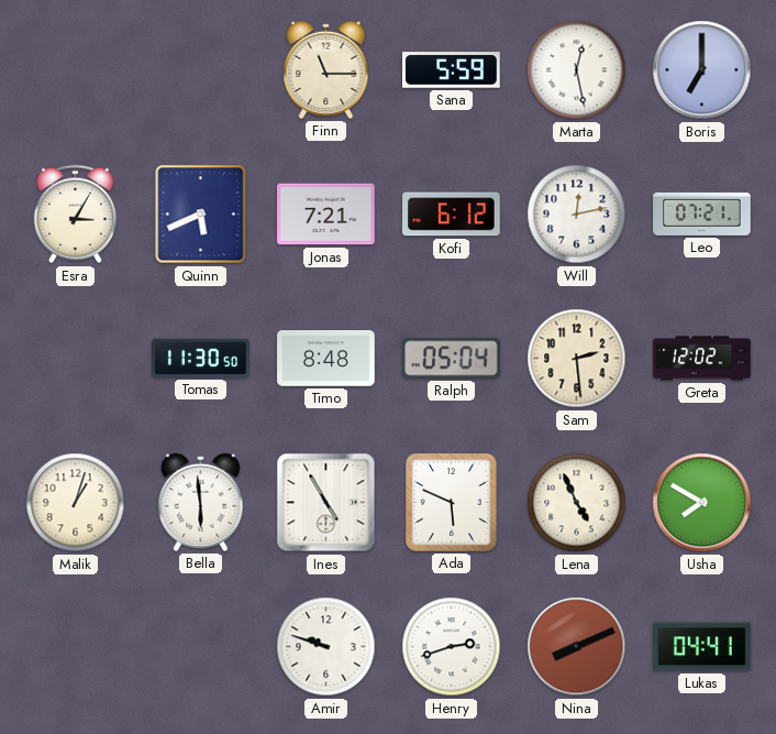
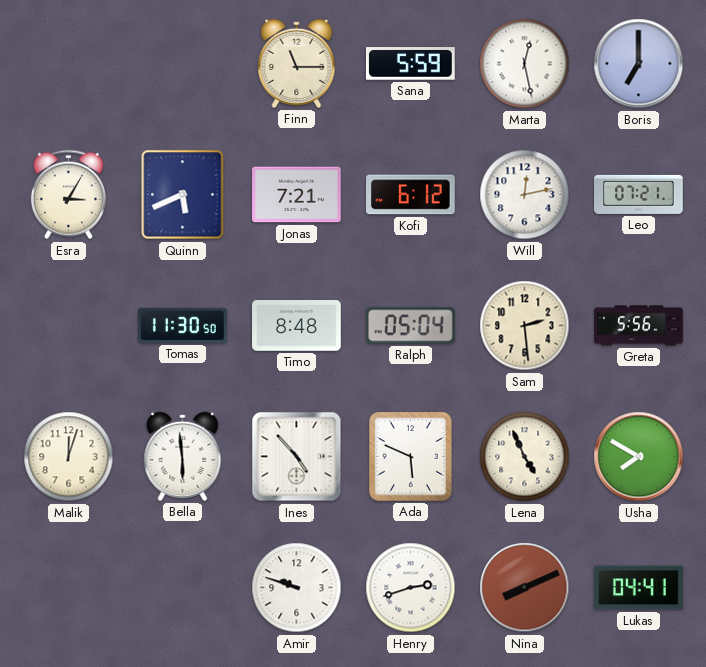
Greta: 12:02 -> 5:56 (639, 326)
Malik: 1:03 -> 12:03 (69, 457)
Ines: 4:55 -> 4:53 (297, 457)
